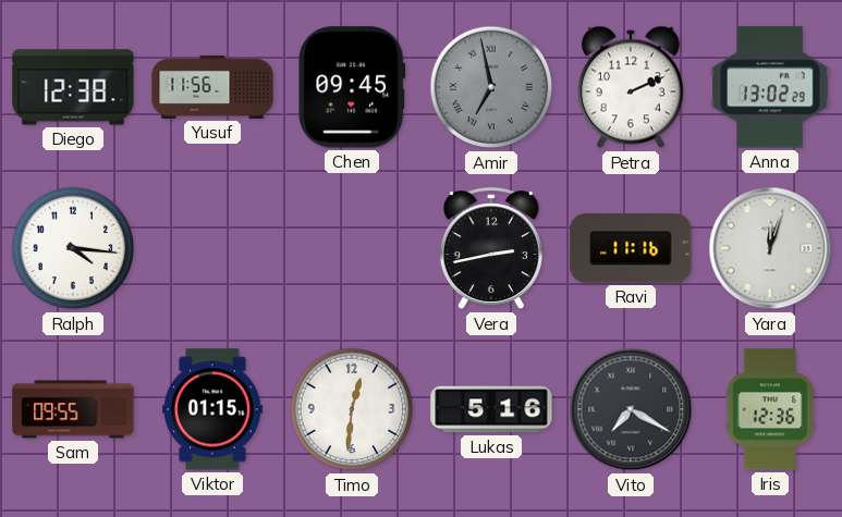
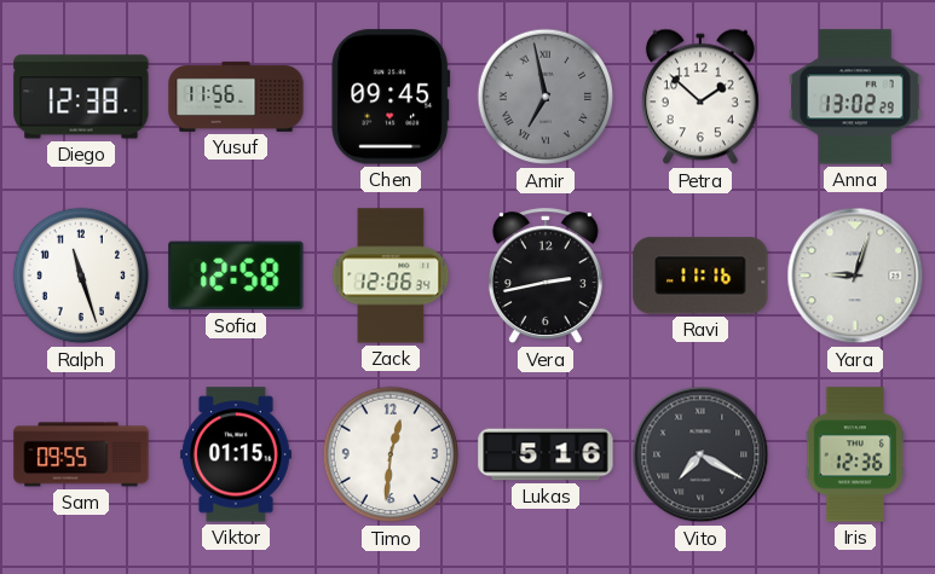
Petra: 2:11 -> 1:52 (700, 97)
Ralph: 4:16 -> 11:27 (81, 276)
Sofia: none -> 12:58 (236, 276)
Zack: none -> 12:06 (391, 276)
Yara: 12:03 -> 9:03 (855, 276)
